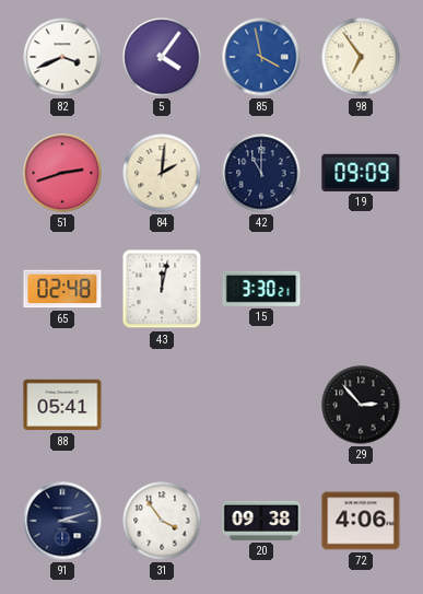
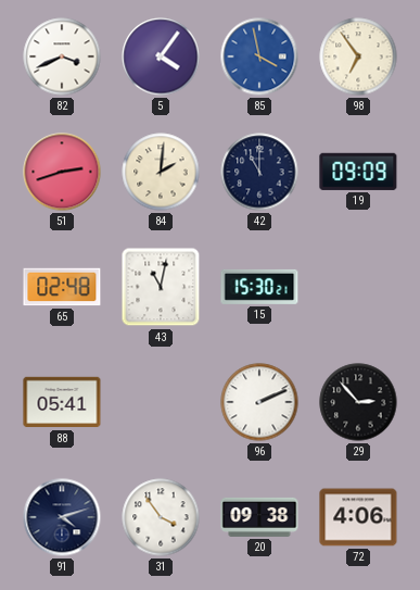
43: 12:02 -> 11:02 (161, 287)
15: 3:30 -> 15:30 (259, 287)
96: none -> 2:11 (259, 402)
91: 3:12 -> 4:12 (62, 517)
